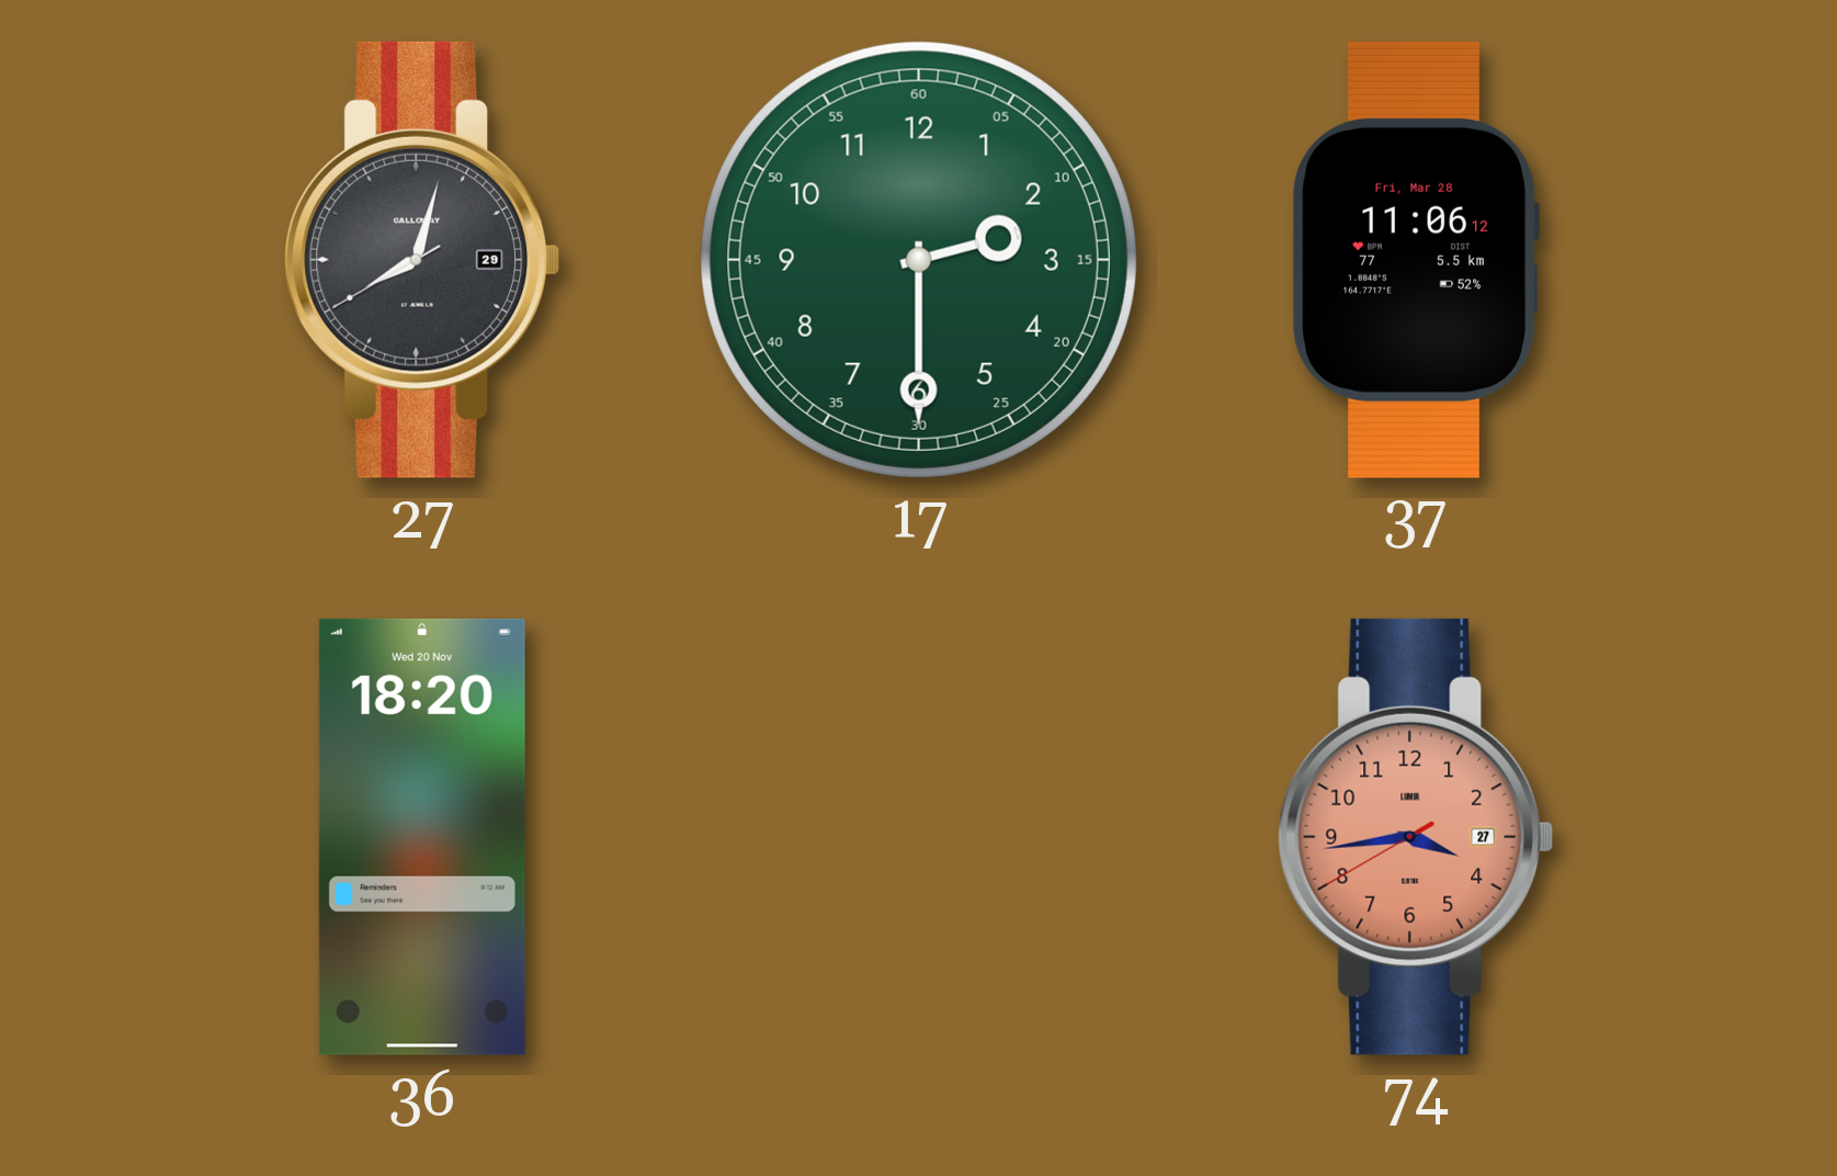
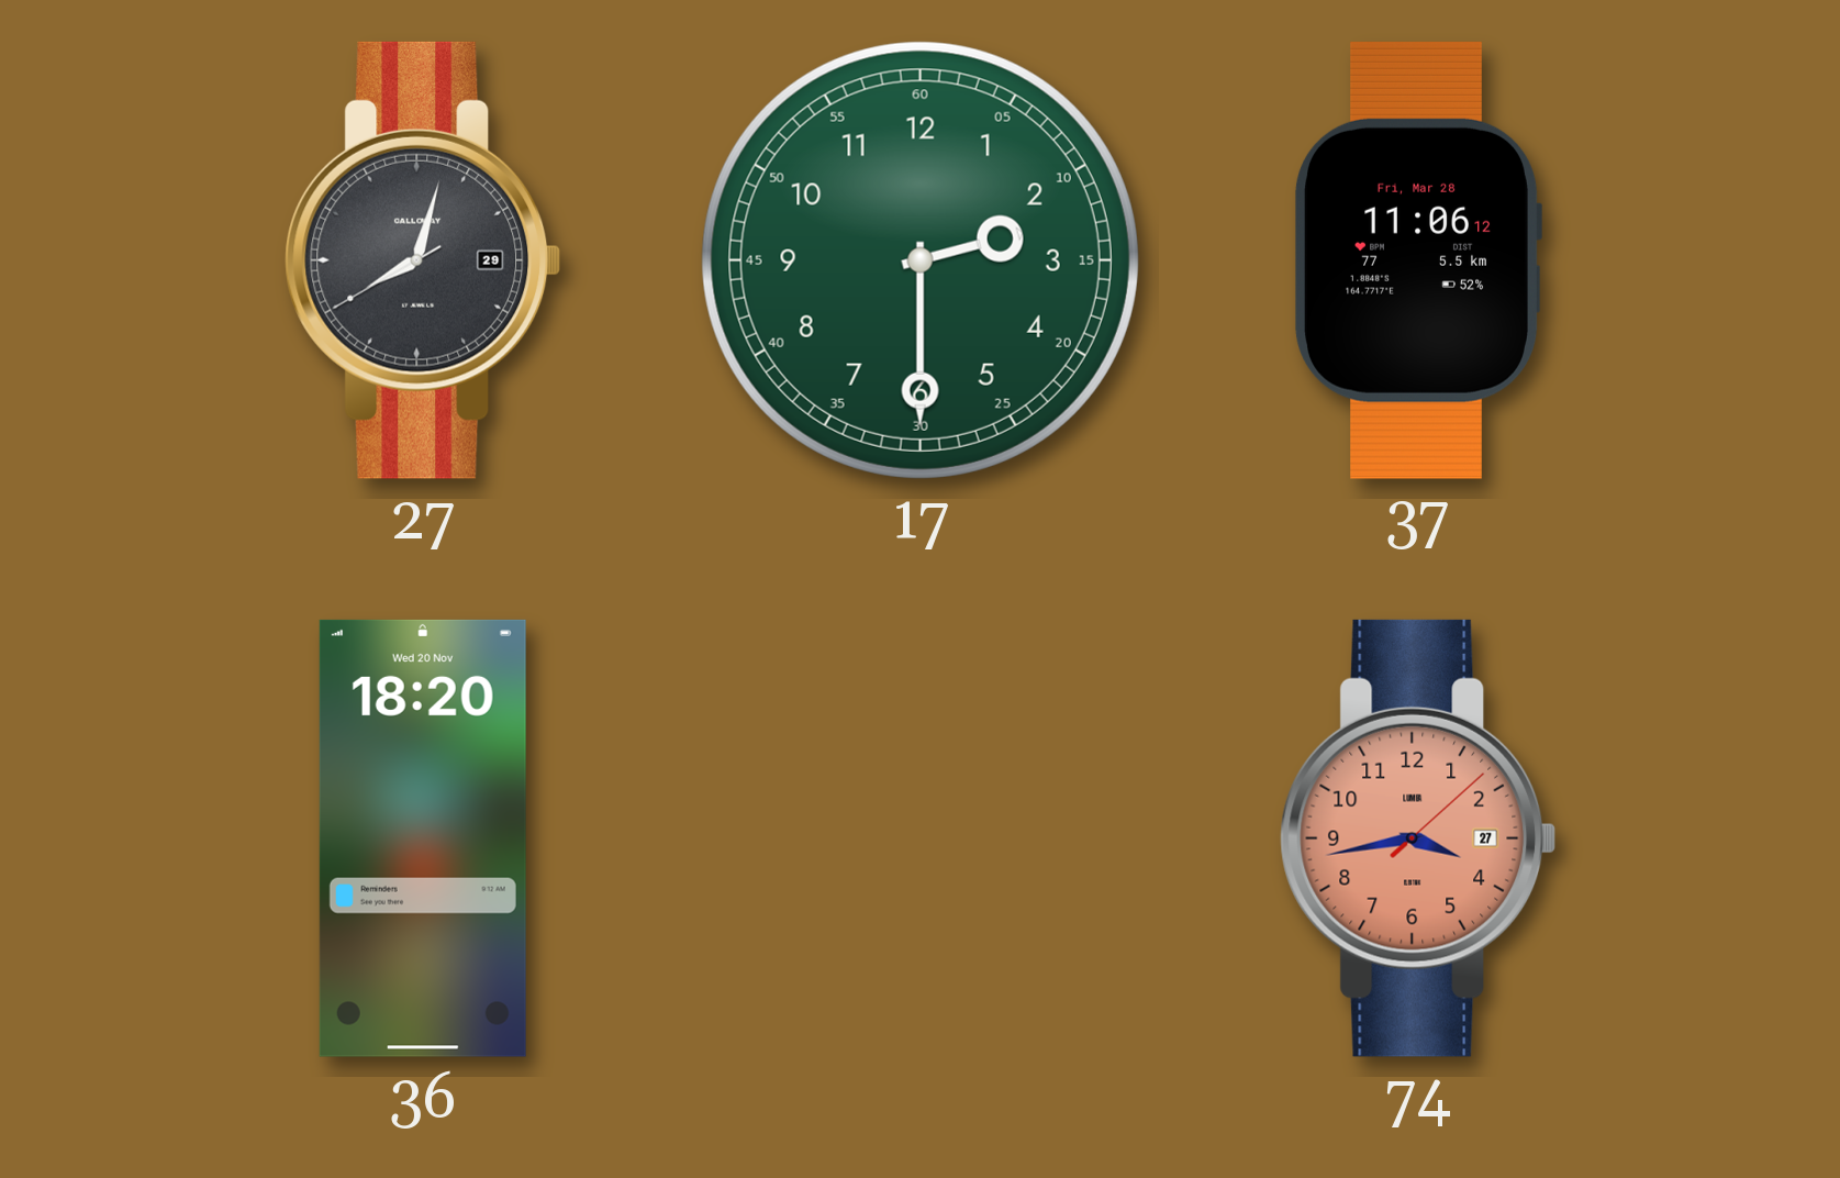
74: 3:43:40 -> 3:43:08 (1418, 838)
